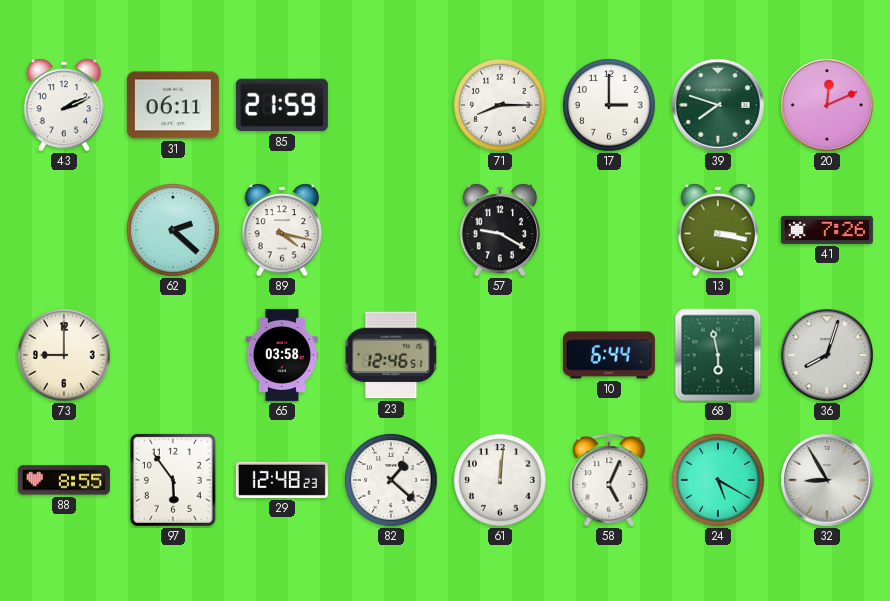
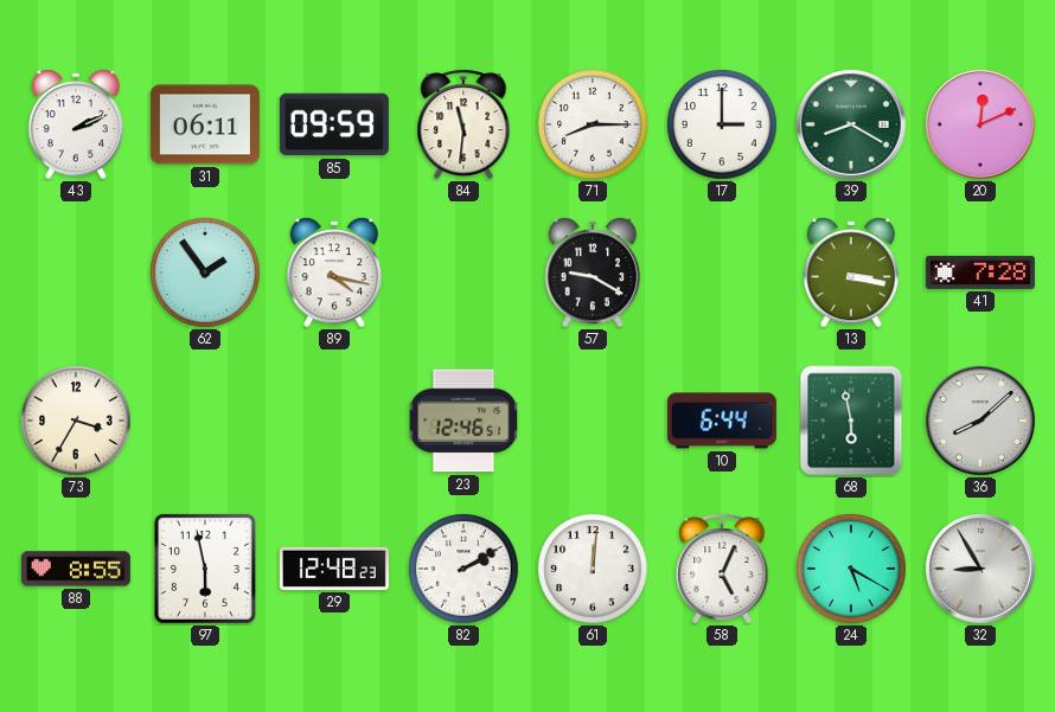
85: 21:59 -> 09:59 (334, 124)
84: none -> 11:31 (463, 124)
39: 7:48 -> 8:20 (852, 126)
62: 2:22 -> 1:54 (205, 272)
41: 7:26 -> 7:28 (980, 272)
73: 9:00 -> 3:35 (76, 421)
65: 03:58 -> none (281, 355)
36: 8:03 -> 8:08 (982, 422)
97: 5:54 -> 5:58 (205, 569)
82: 1:22 -> 2:10 (463, 569)
